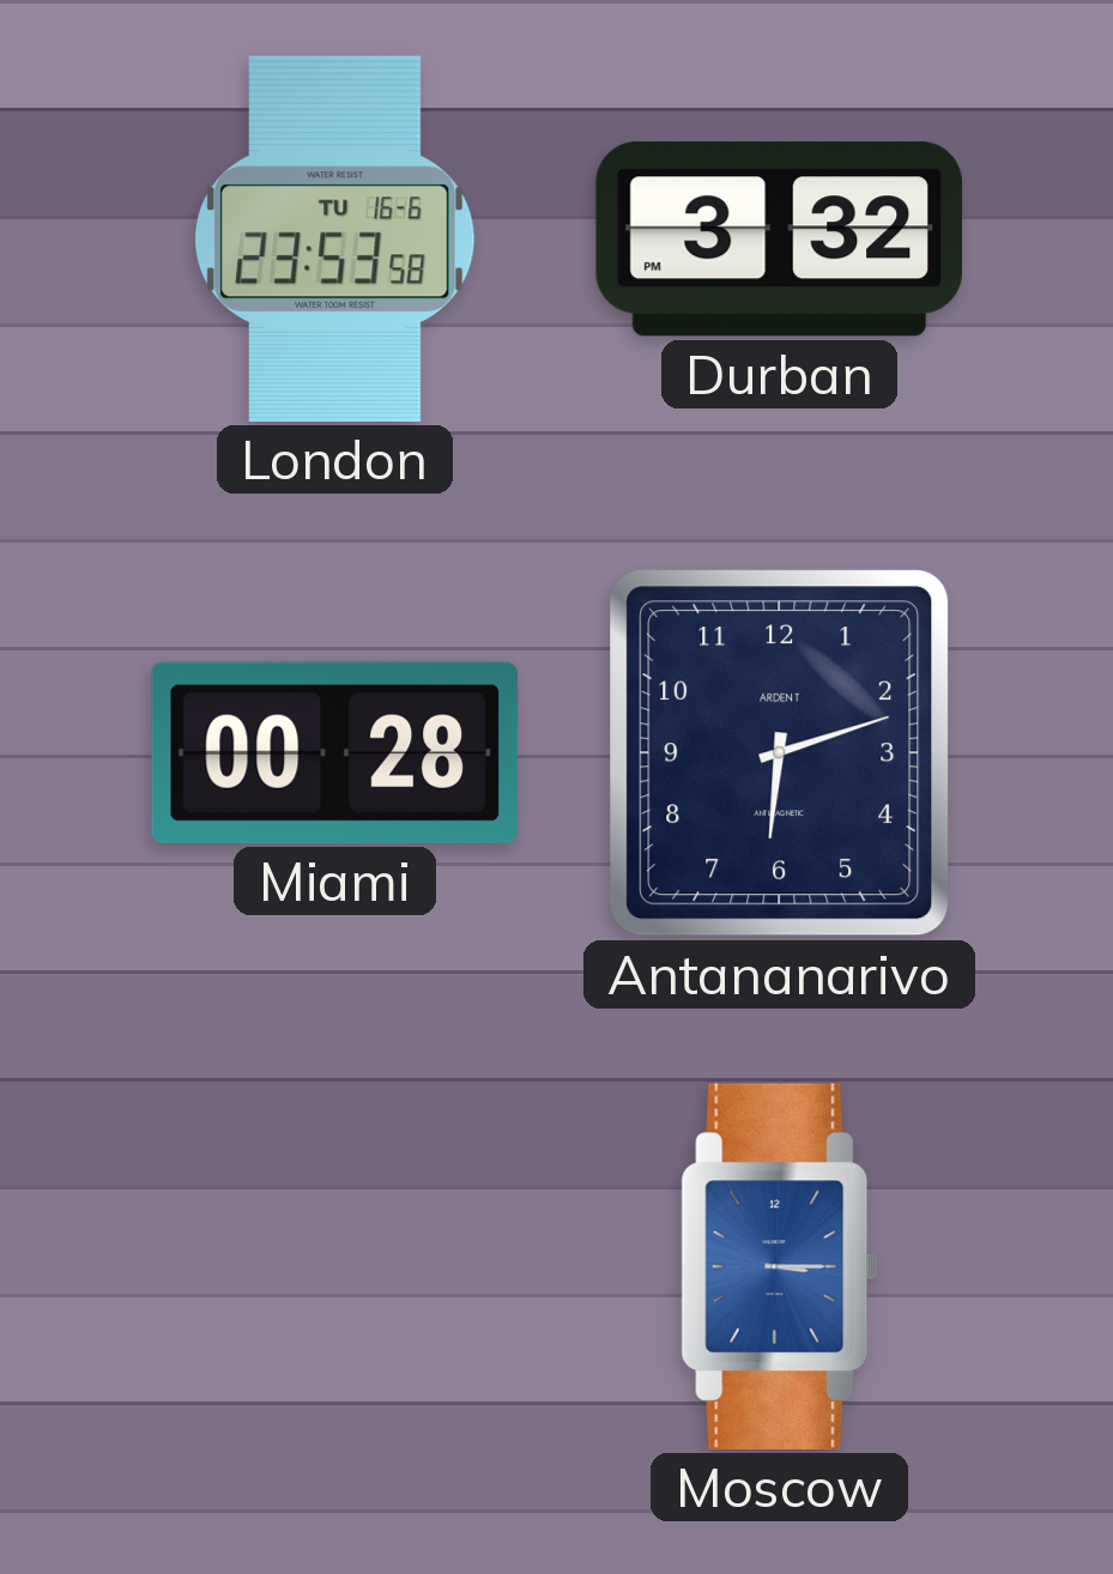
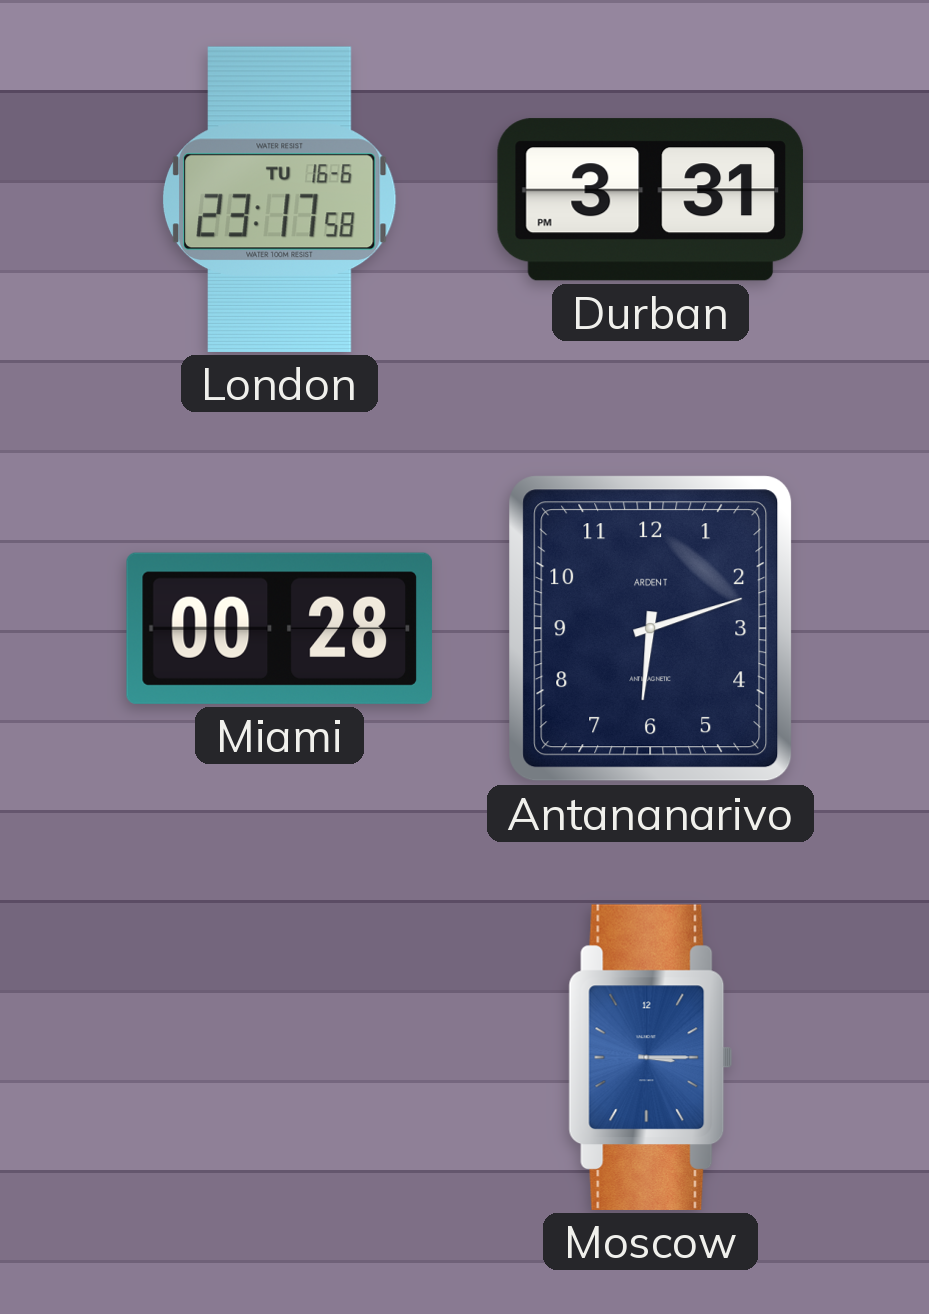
London: 23:53 -> 23:17 (280, 199)
Durban: 3:32 -> 3:31 (650, 200)
